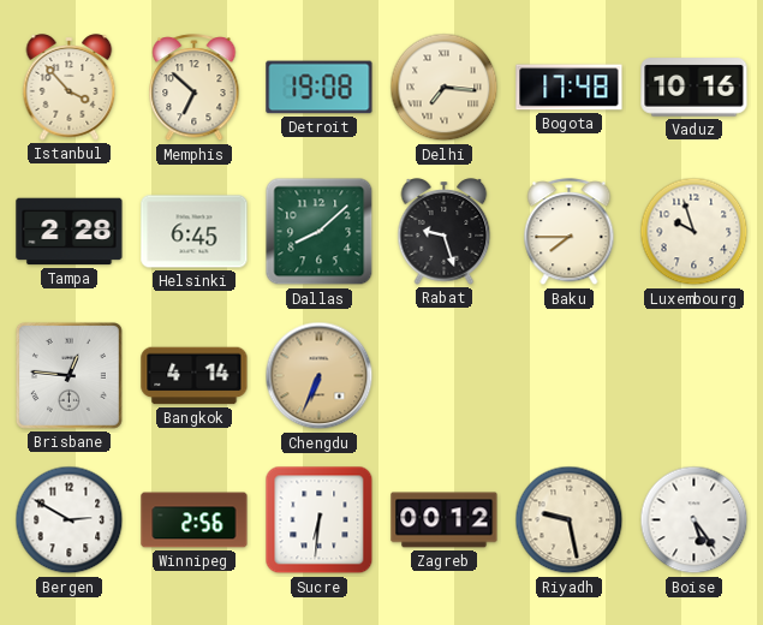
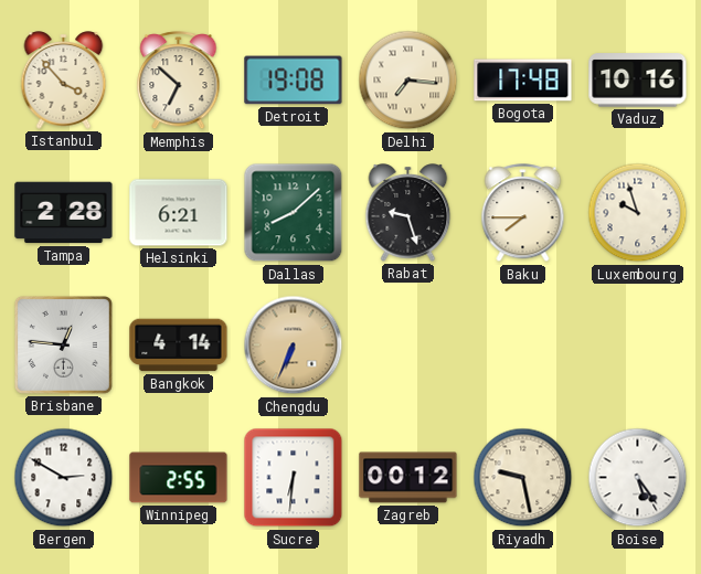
Helsinki: 6:45 -> 6:21 (179, 213)
Winnipeg: 2:56 -> 2:55 (179, 478)
